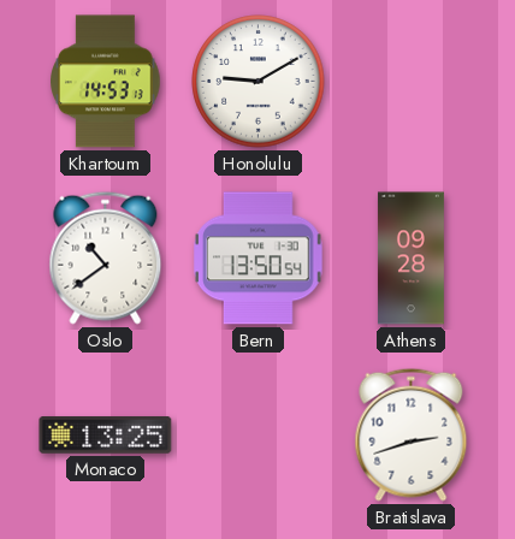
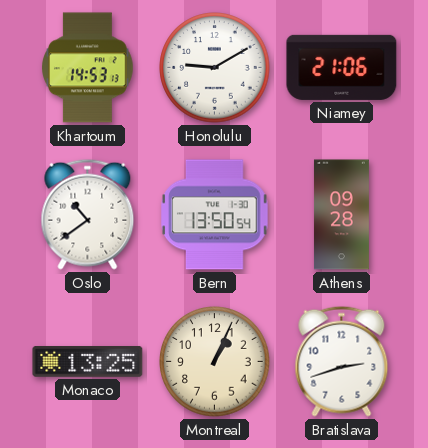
Niamey: none -> 21:06 (342, 67)
Montreal: none -> 1:04 (215, 362)
